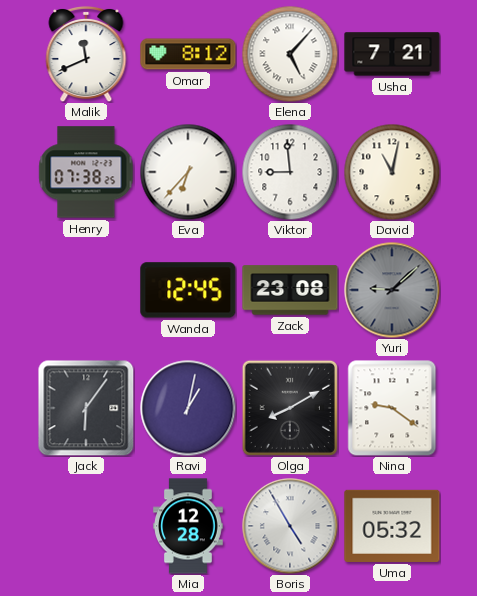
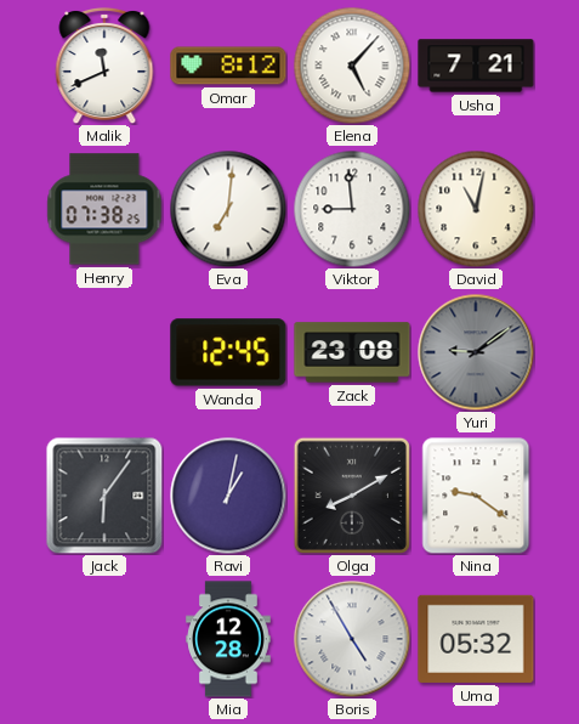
Eva: 6:37 -> 7:01 (228, 209)
Yuri: 9:08 -> 9:09 (476, 352)
